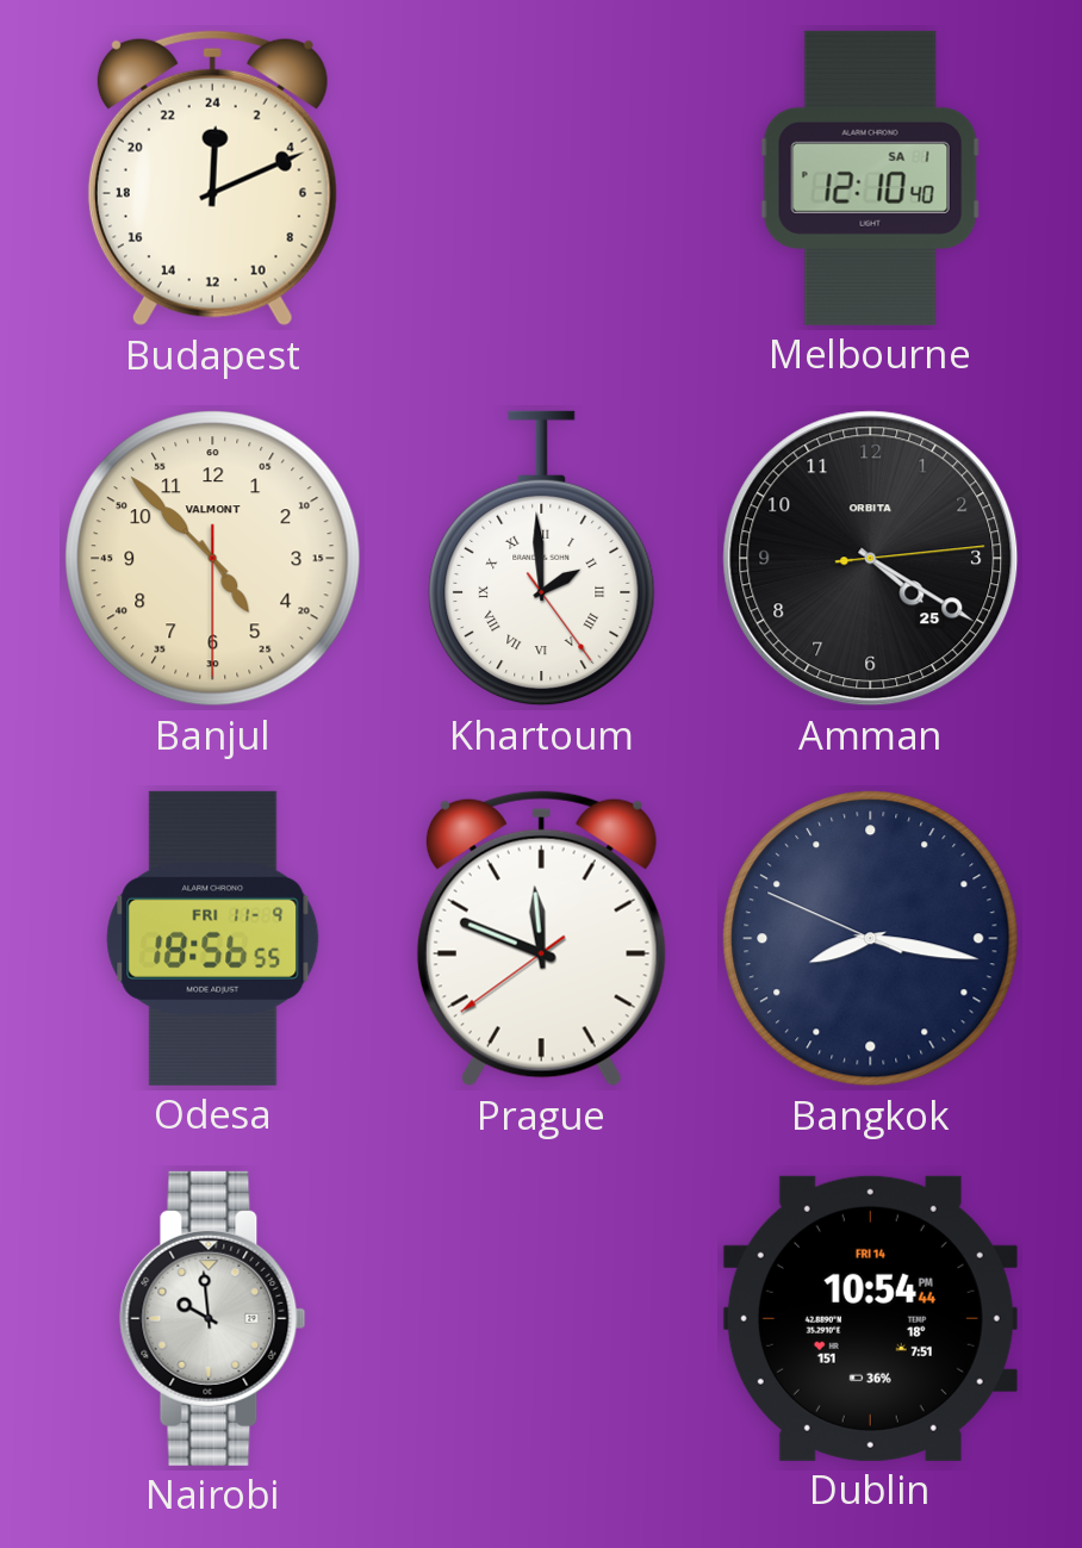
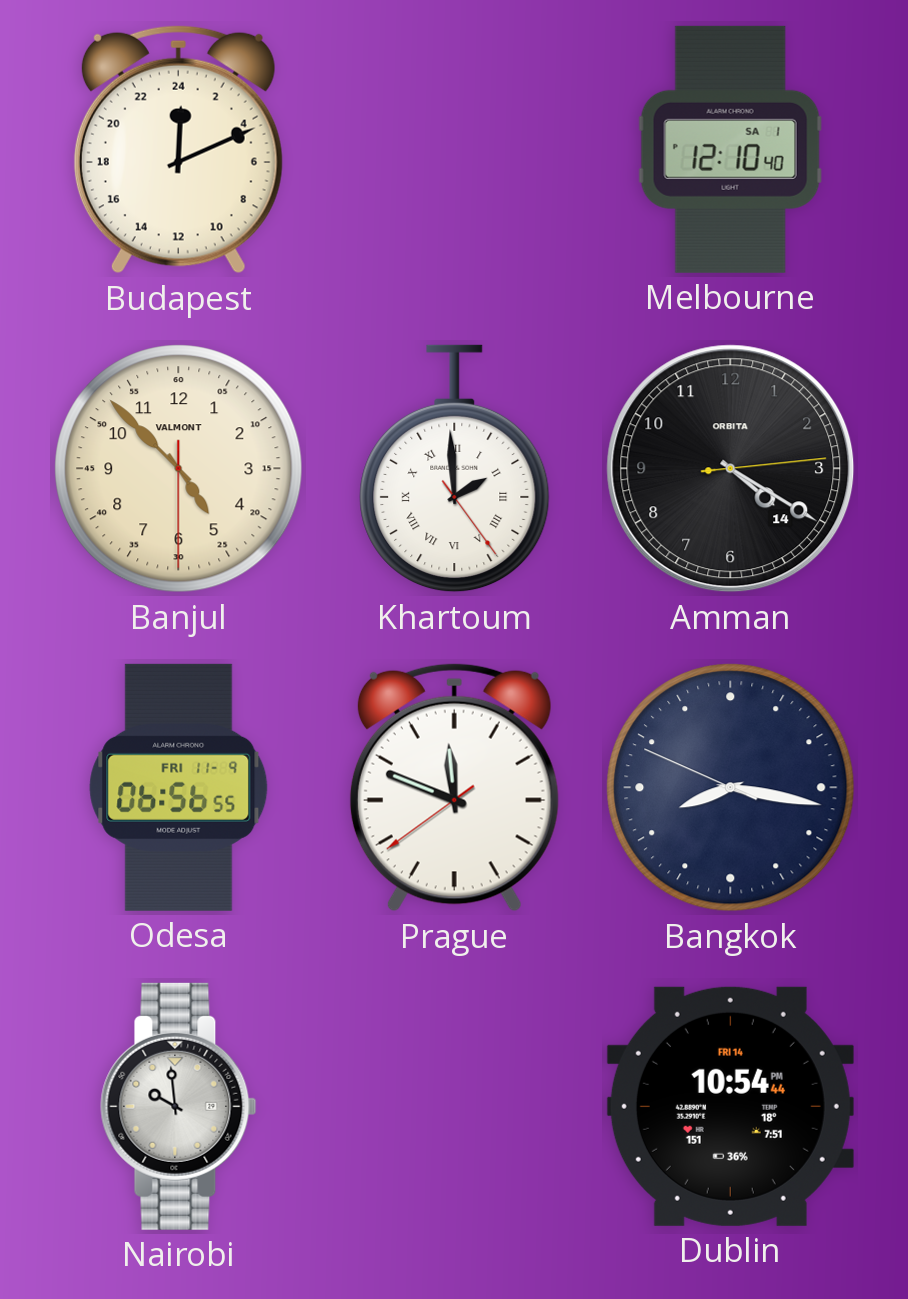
Amman date: 25 -> 14 (731, 469)
Odesa: 18:56 -> 06:56 (179, 787)
